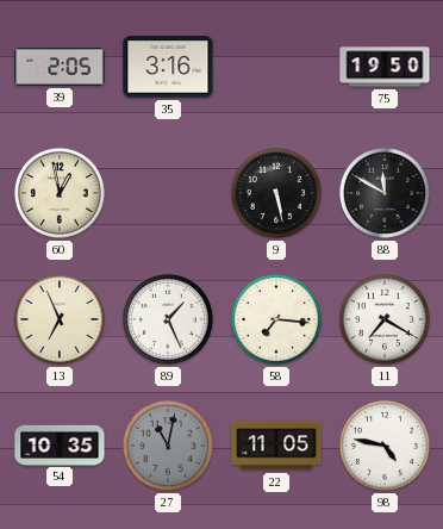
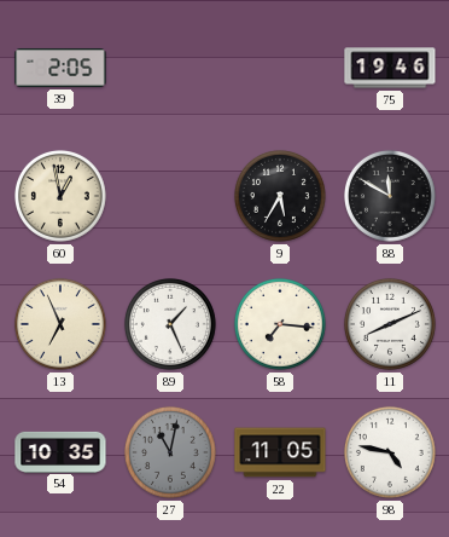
35: 3:16 -> none (168, 67)
75: 19:50 -> 19:46 (390, 68)
9: 5:28 -> 5:35 (280, 196)
11: 7:20 -> 8:11 (390, 324)
